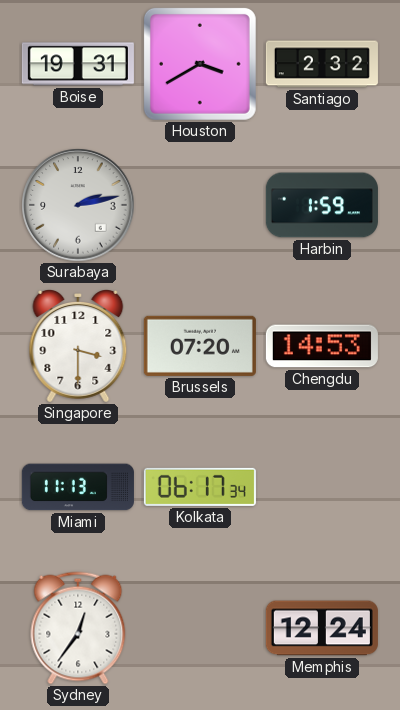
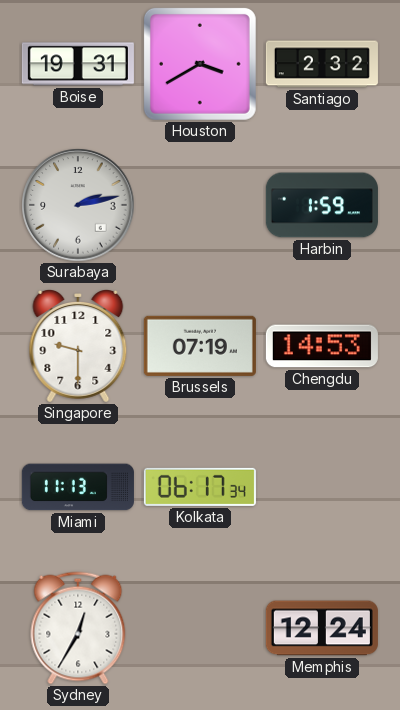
Singapore: 3:30 -> 9:30 (78, 347)
Brussels: 07:20 -> 07:19 (200, 346)
Sydney: 12:36 -> 12:35 (78, 628)
